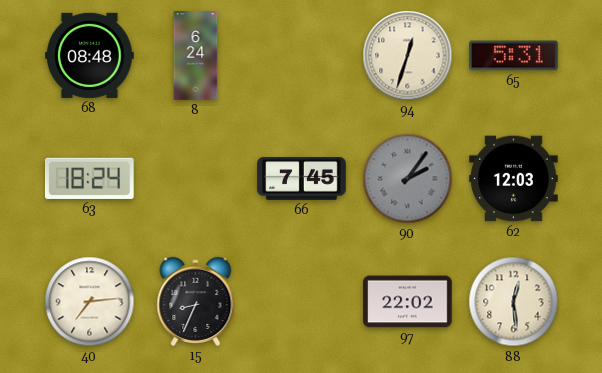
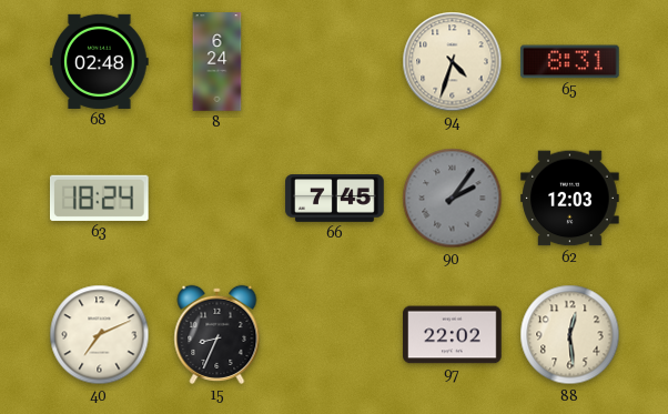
68: 08:48 -> 02:48 (100, 61)
94: 12:33 -> 4:33 (453, 62)
65: 5:31 -> 8:31 (570, 62)
40: 7:14 -> 7:11 (100, 335)
